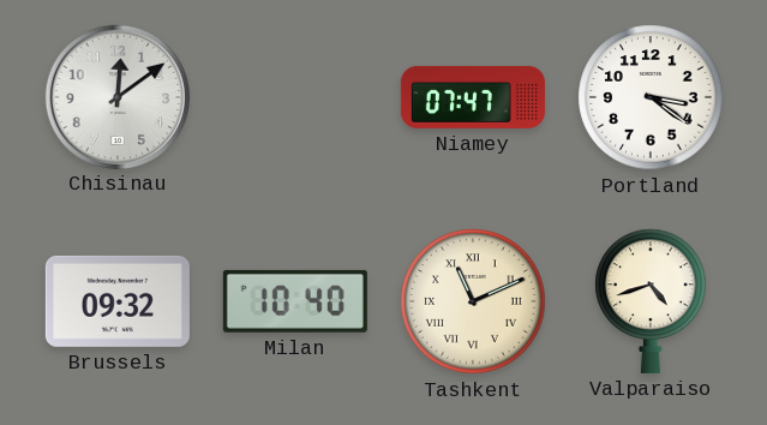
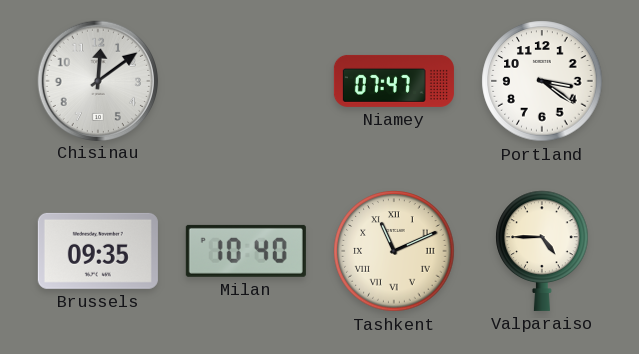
Brussels: 09:32 -> 09:35 (98, 251)
Valparaiso: 4:42 -> 4:45 (542, 251)
